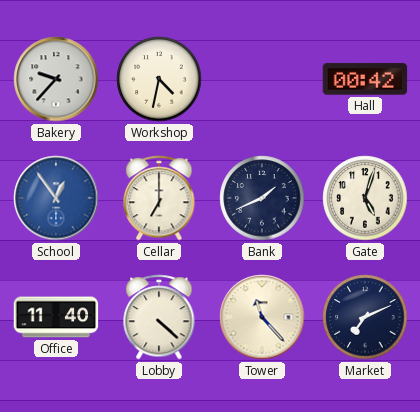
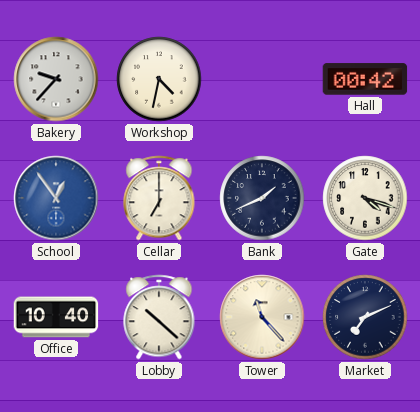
Gate: 5:03 -> 4:18 (365, 198)
Office: 11:40 -> 10:40 (56, 317)
Lobby: 4:22 -> 10:22 (159, 317)
